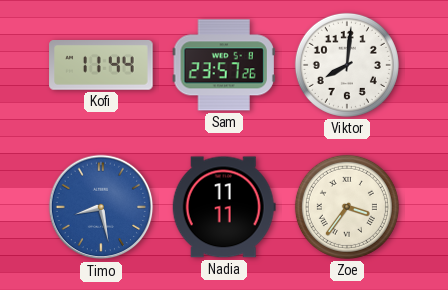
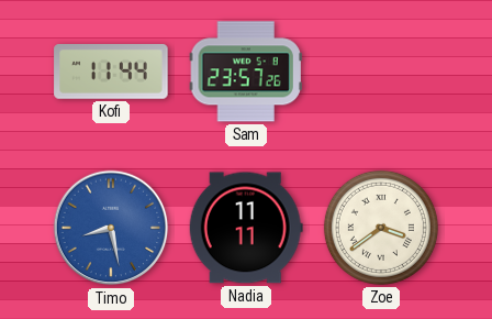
Viktor: 8:01 -> none (347, 65)
Zoe: 3:36 -> 3:39 (381, 228)
